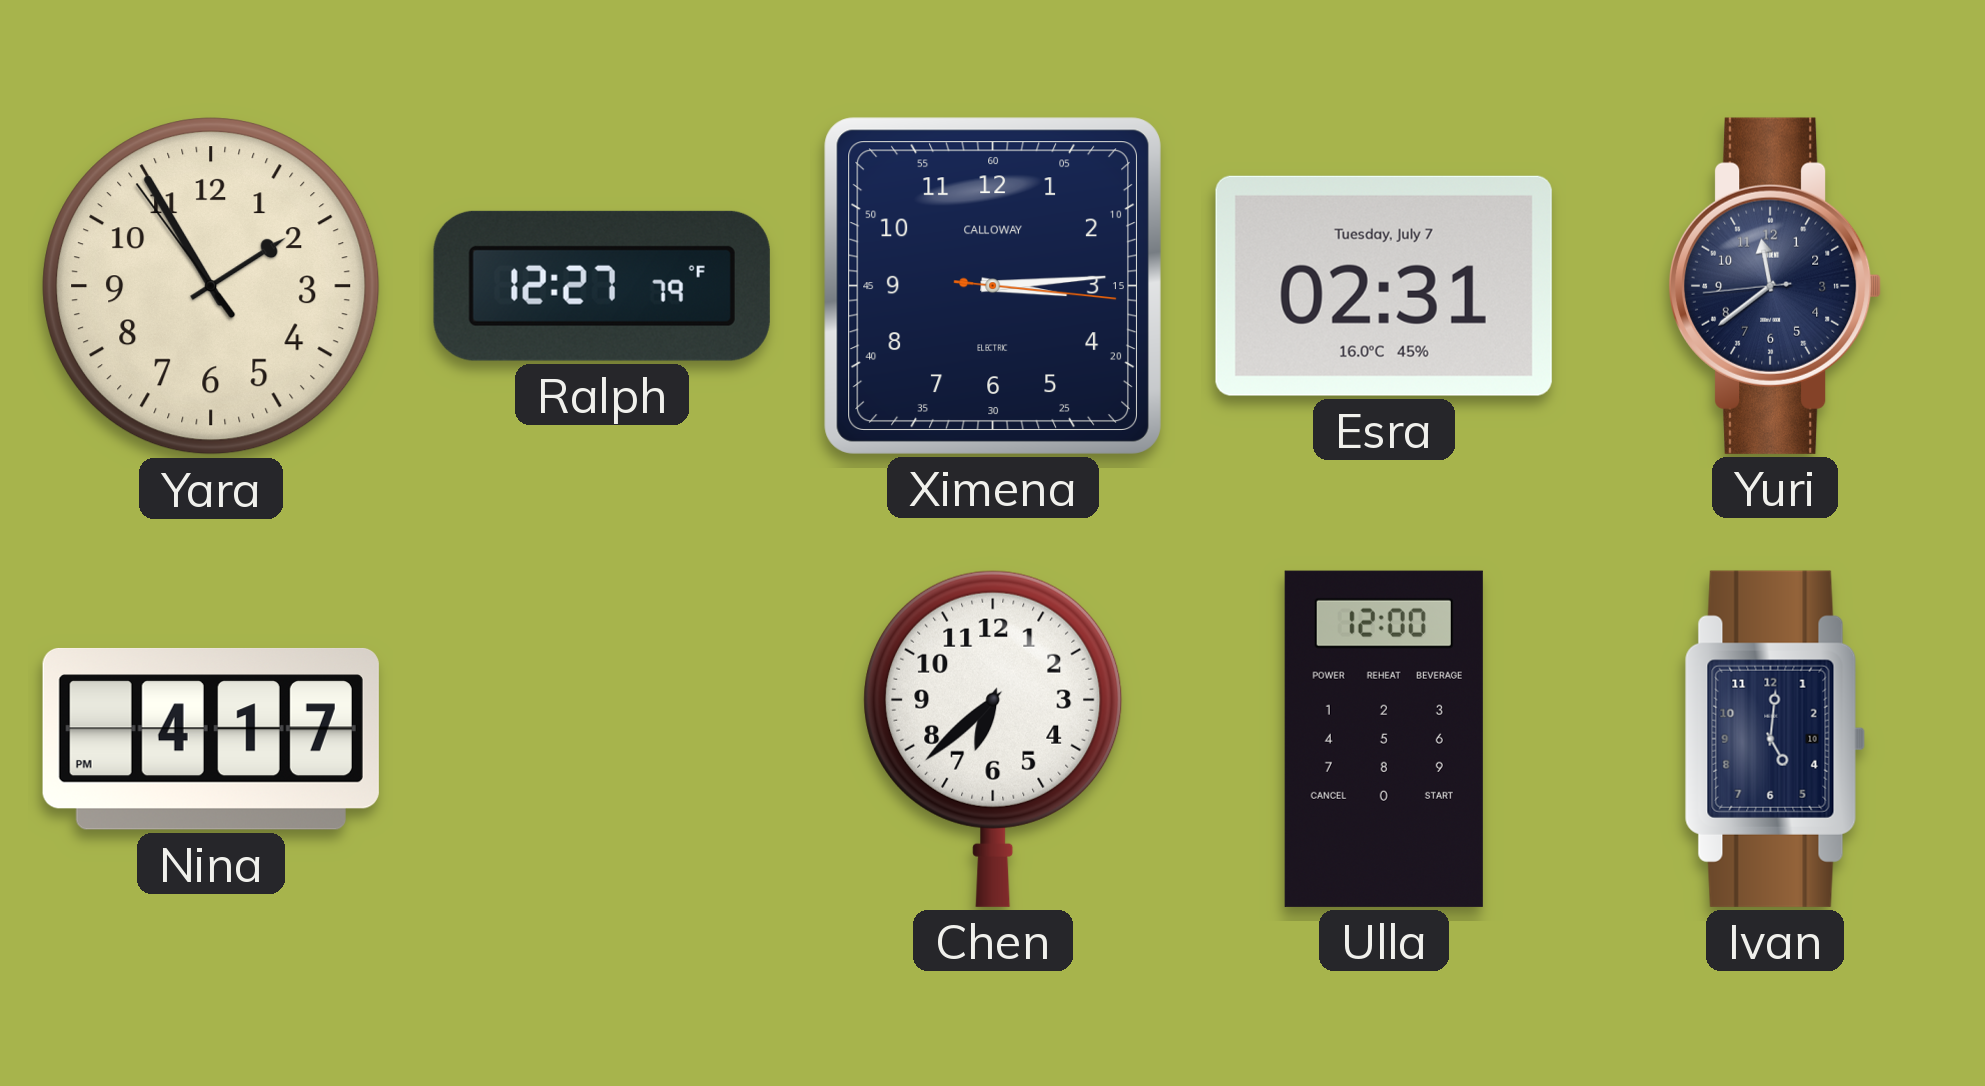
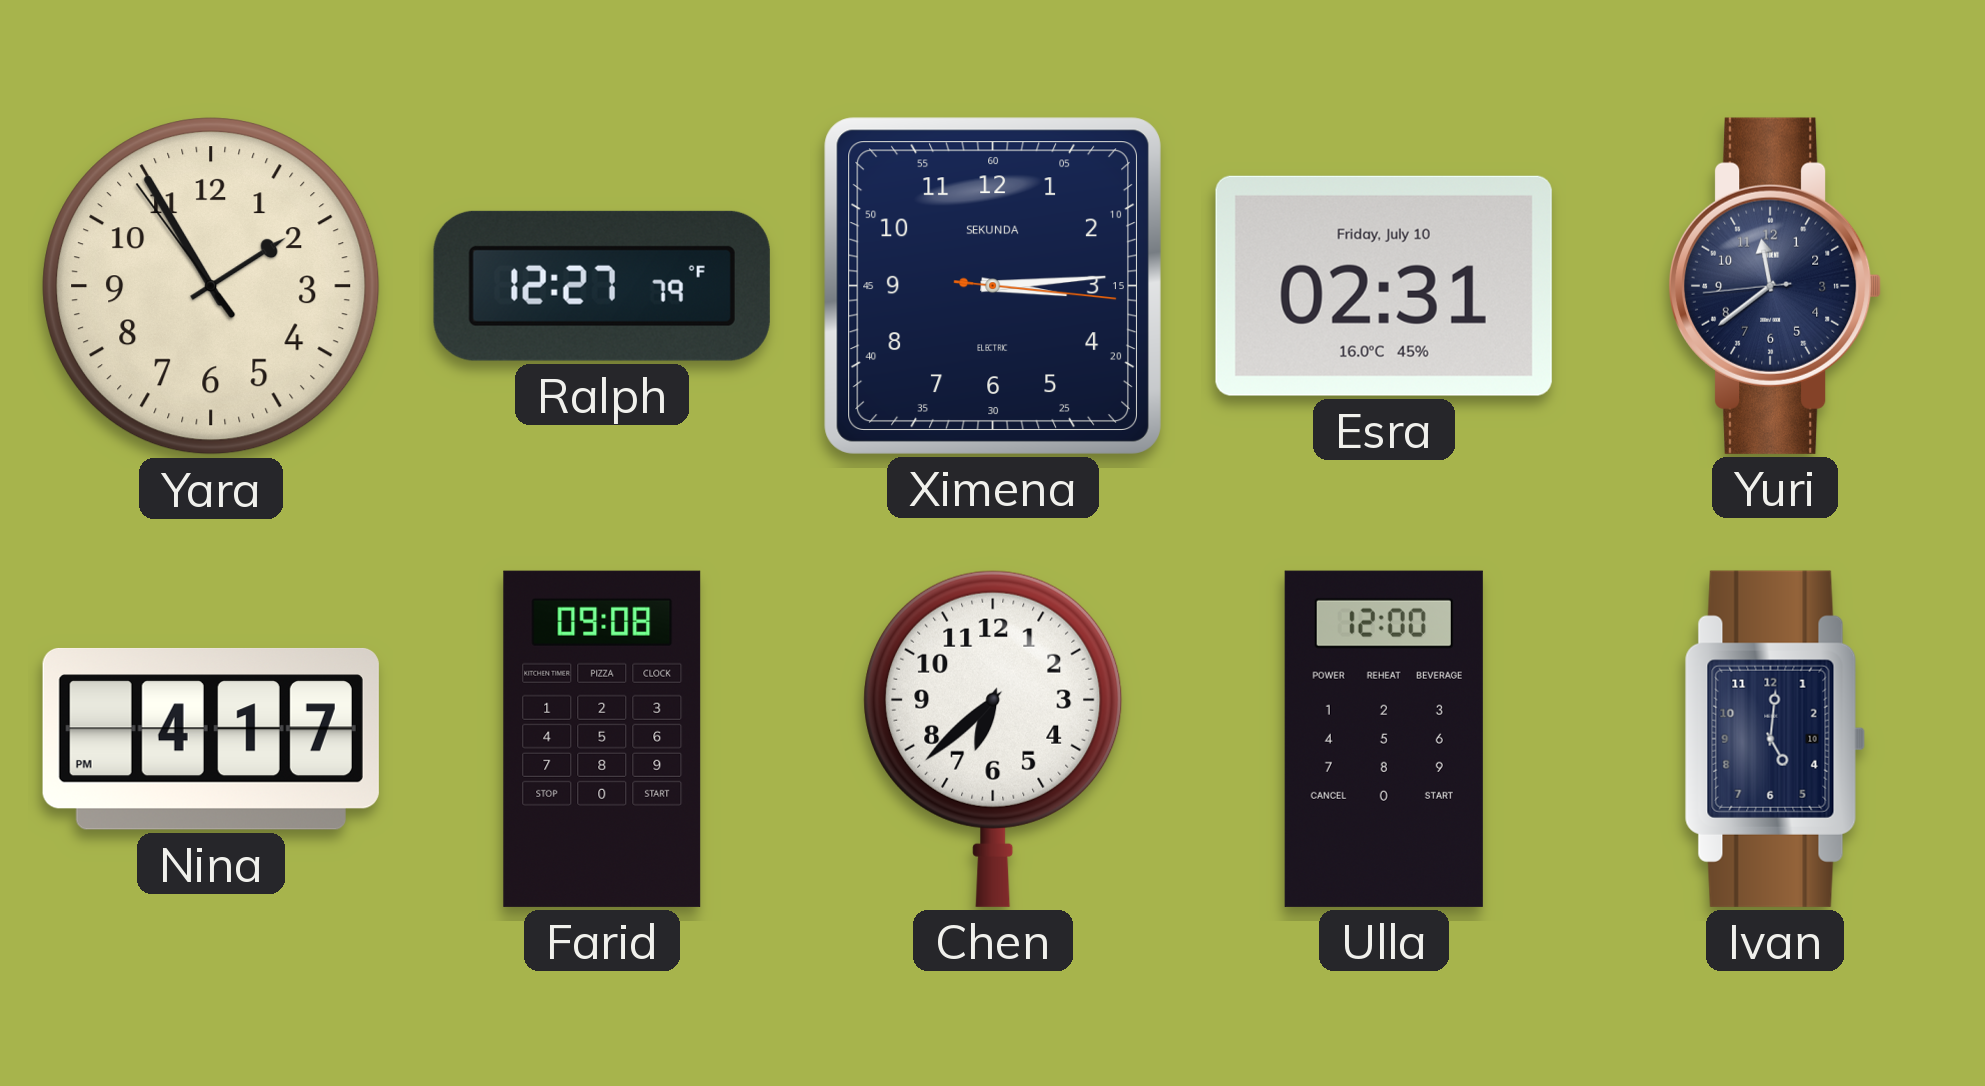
Ximena brand: CALLOWAY -> SEKUNDA (993, 286)
Esra date: Tuesday, July 7 -> Friday, July 10 (1384, 286)
Farid: none -> 09:08 (602, 739)
